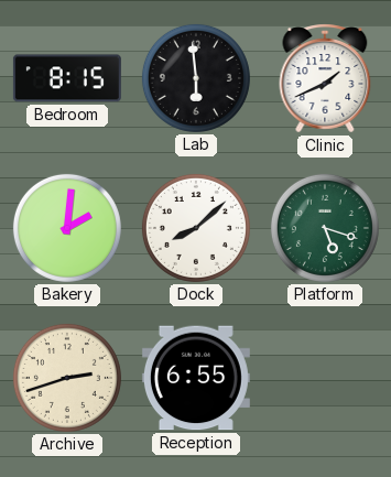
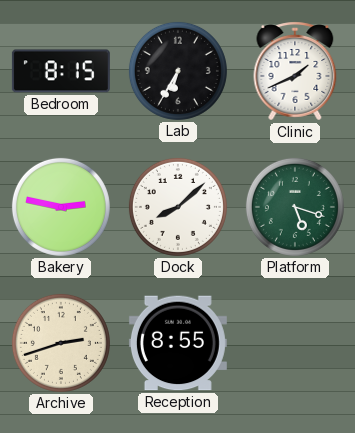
Lab: 5:59 -> 6:35 (178, 71)
Bakery: 2:01 -> 2:47 (61, 207)
Reception: 6:55 -> 8:55 (178, 343)
